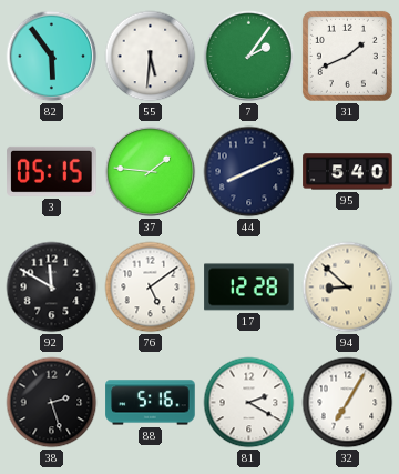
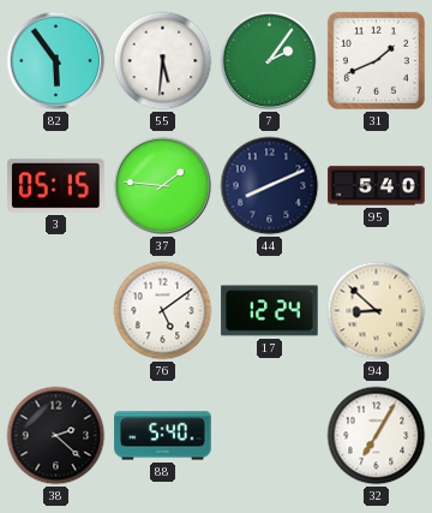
92: 11:50 -> none (52, 288)
17: 12:28 -> 12:24 (270, 311)
38: 2:27 -> 2:22 (56, 436)
88: 5:16 -> 5:40 (163, 436)
81: 2:20 -> none (249, 403)
